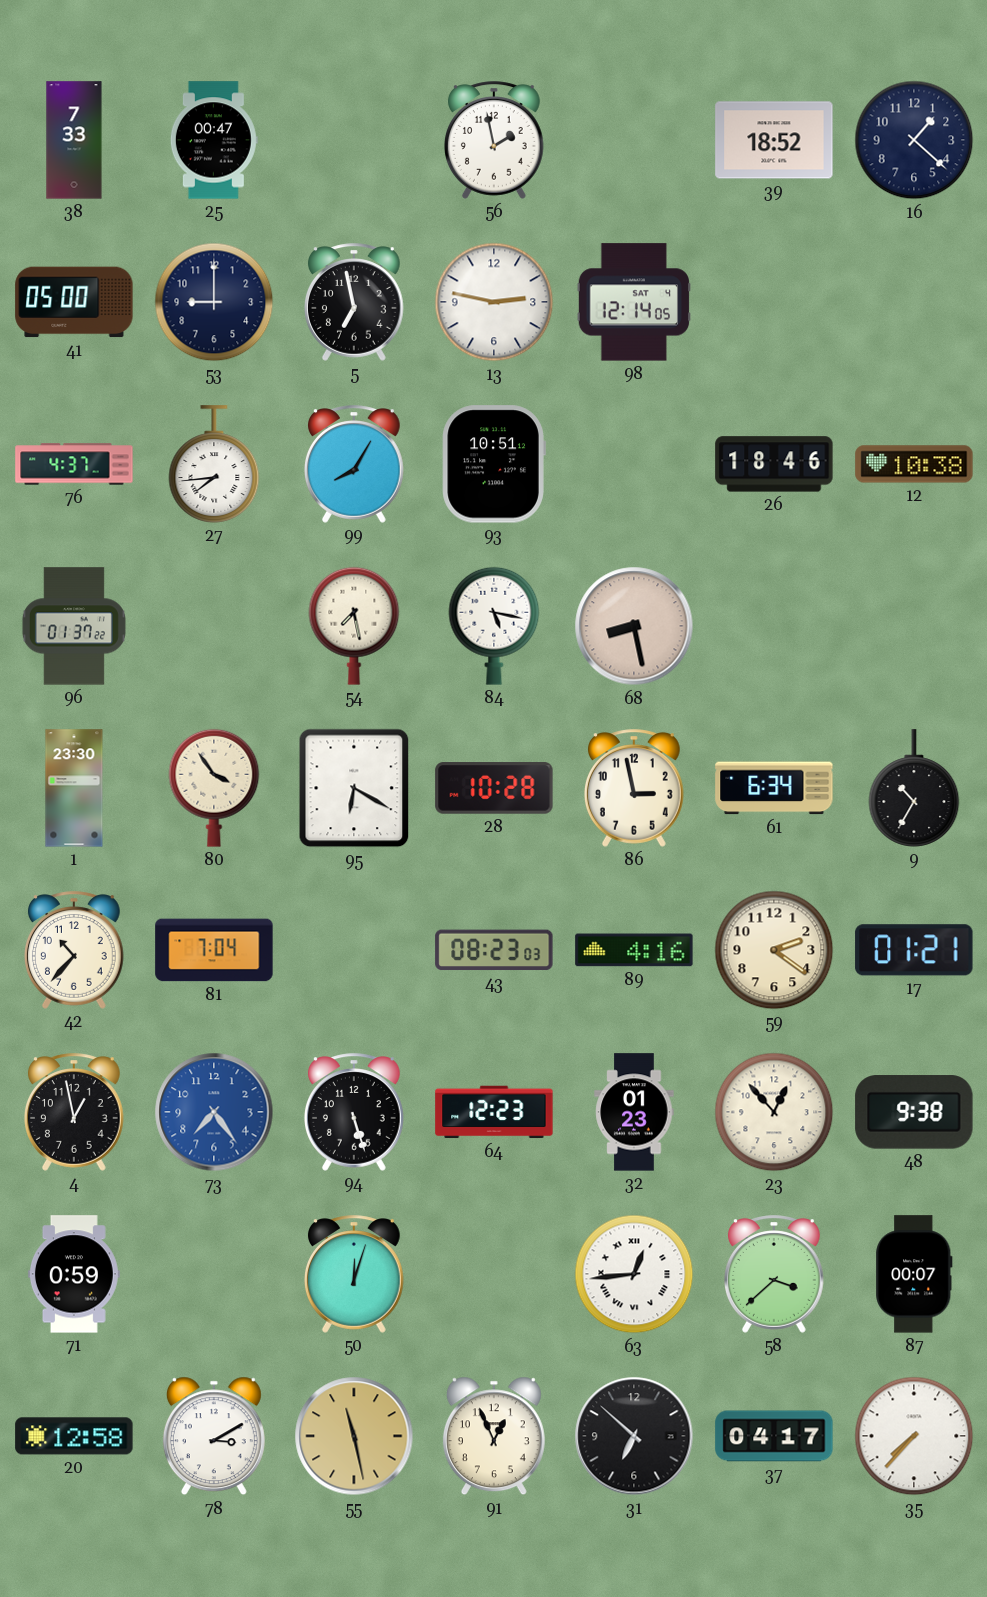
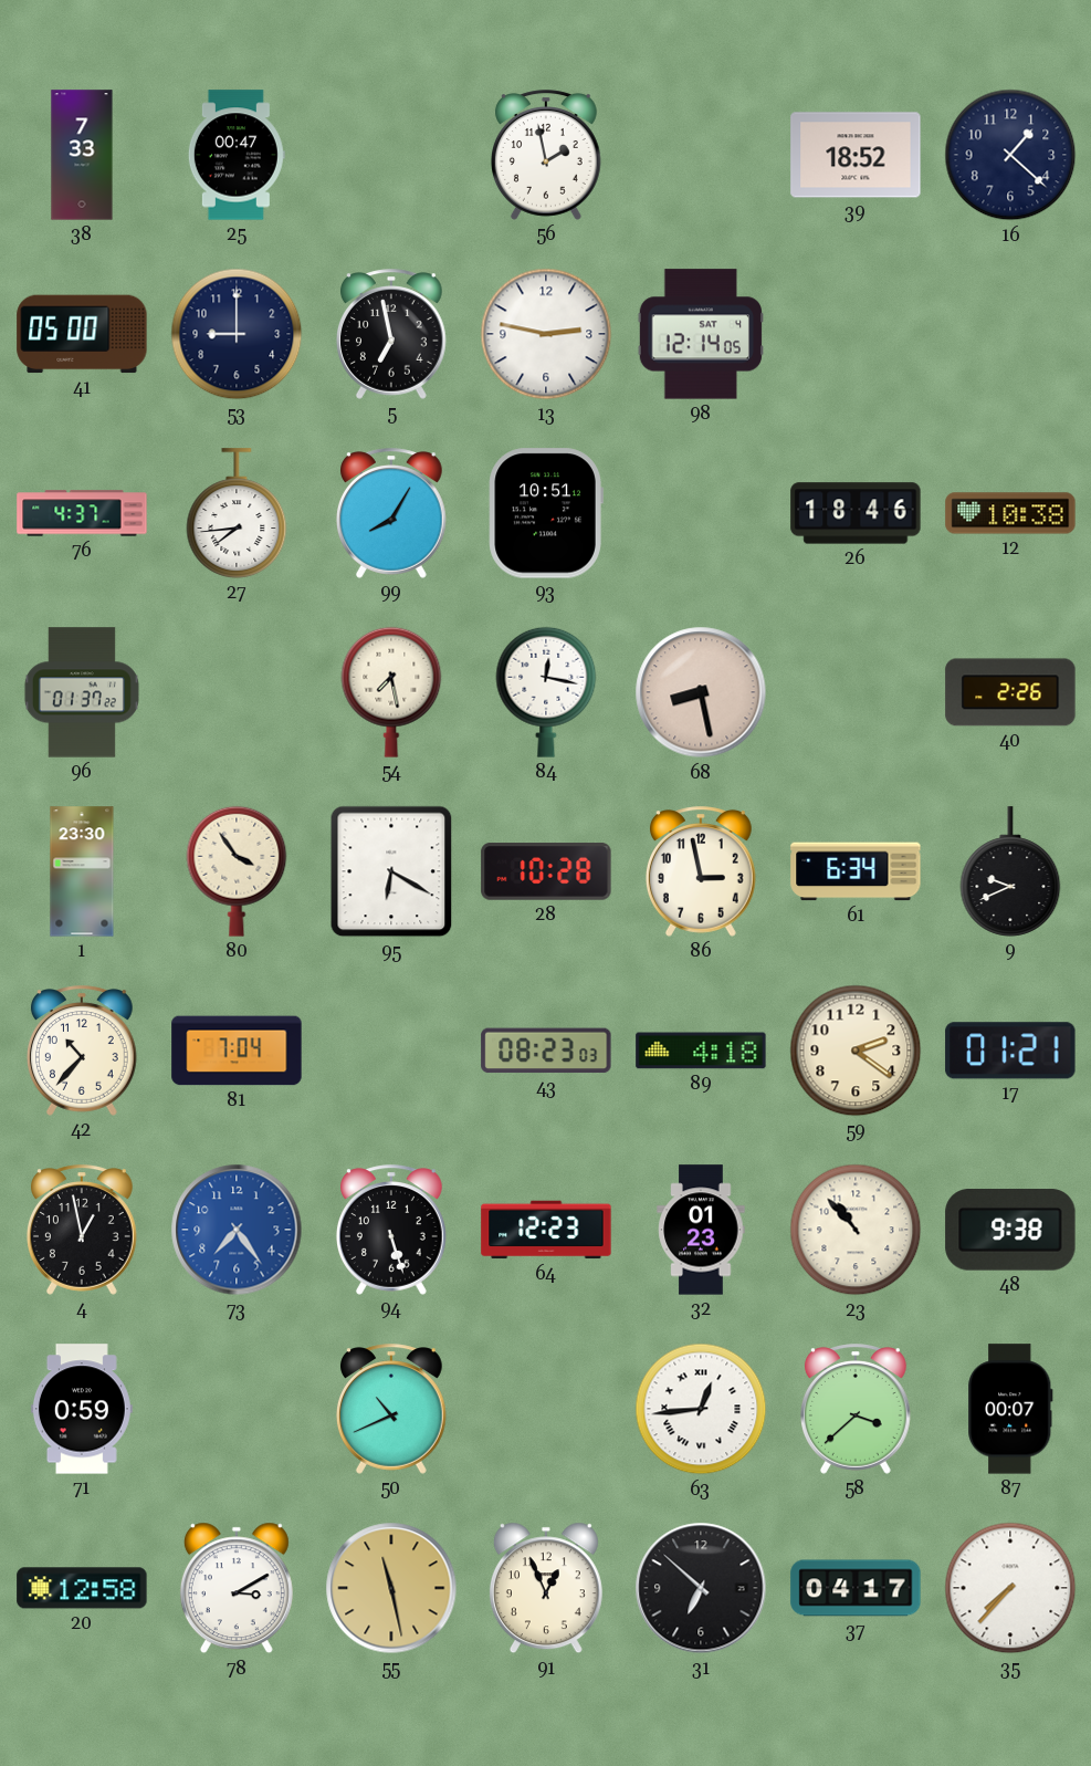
84: 5:17 -> 12:17 (546, 692)
40: none -> 2:26 (1010, 692)
9: 10:35 -> 9:41 (1010, 871)
89: 4:16 -> 4:18 (701, 1051)
23: 12:53 -> 10:53 (856, 1230)
50: 12:03 -> 10:41 (392, 1409)
